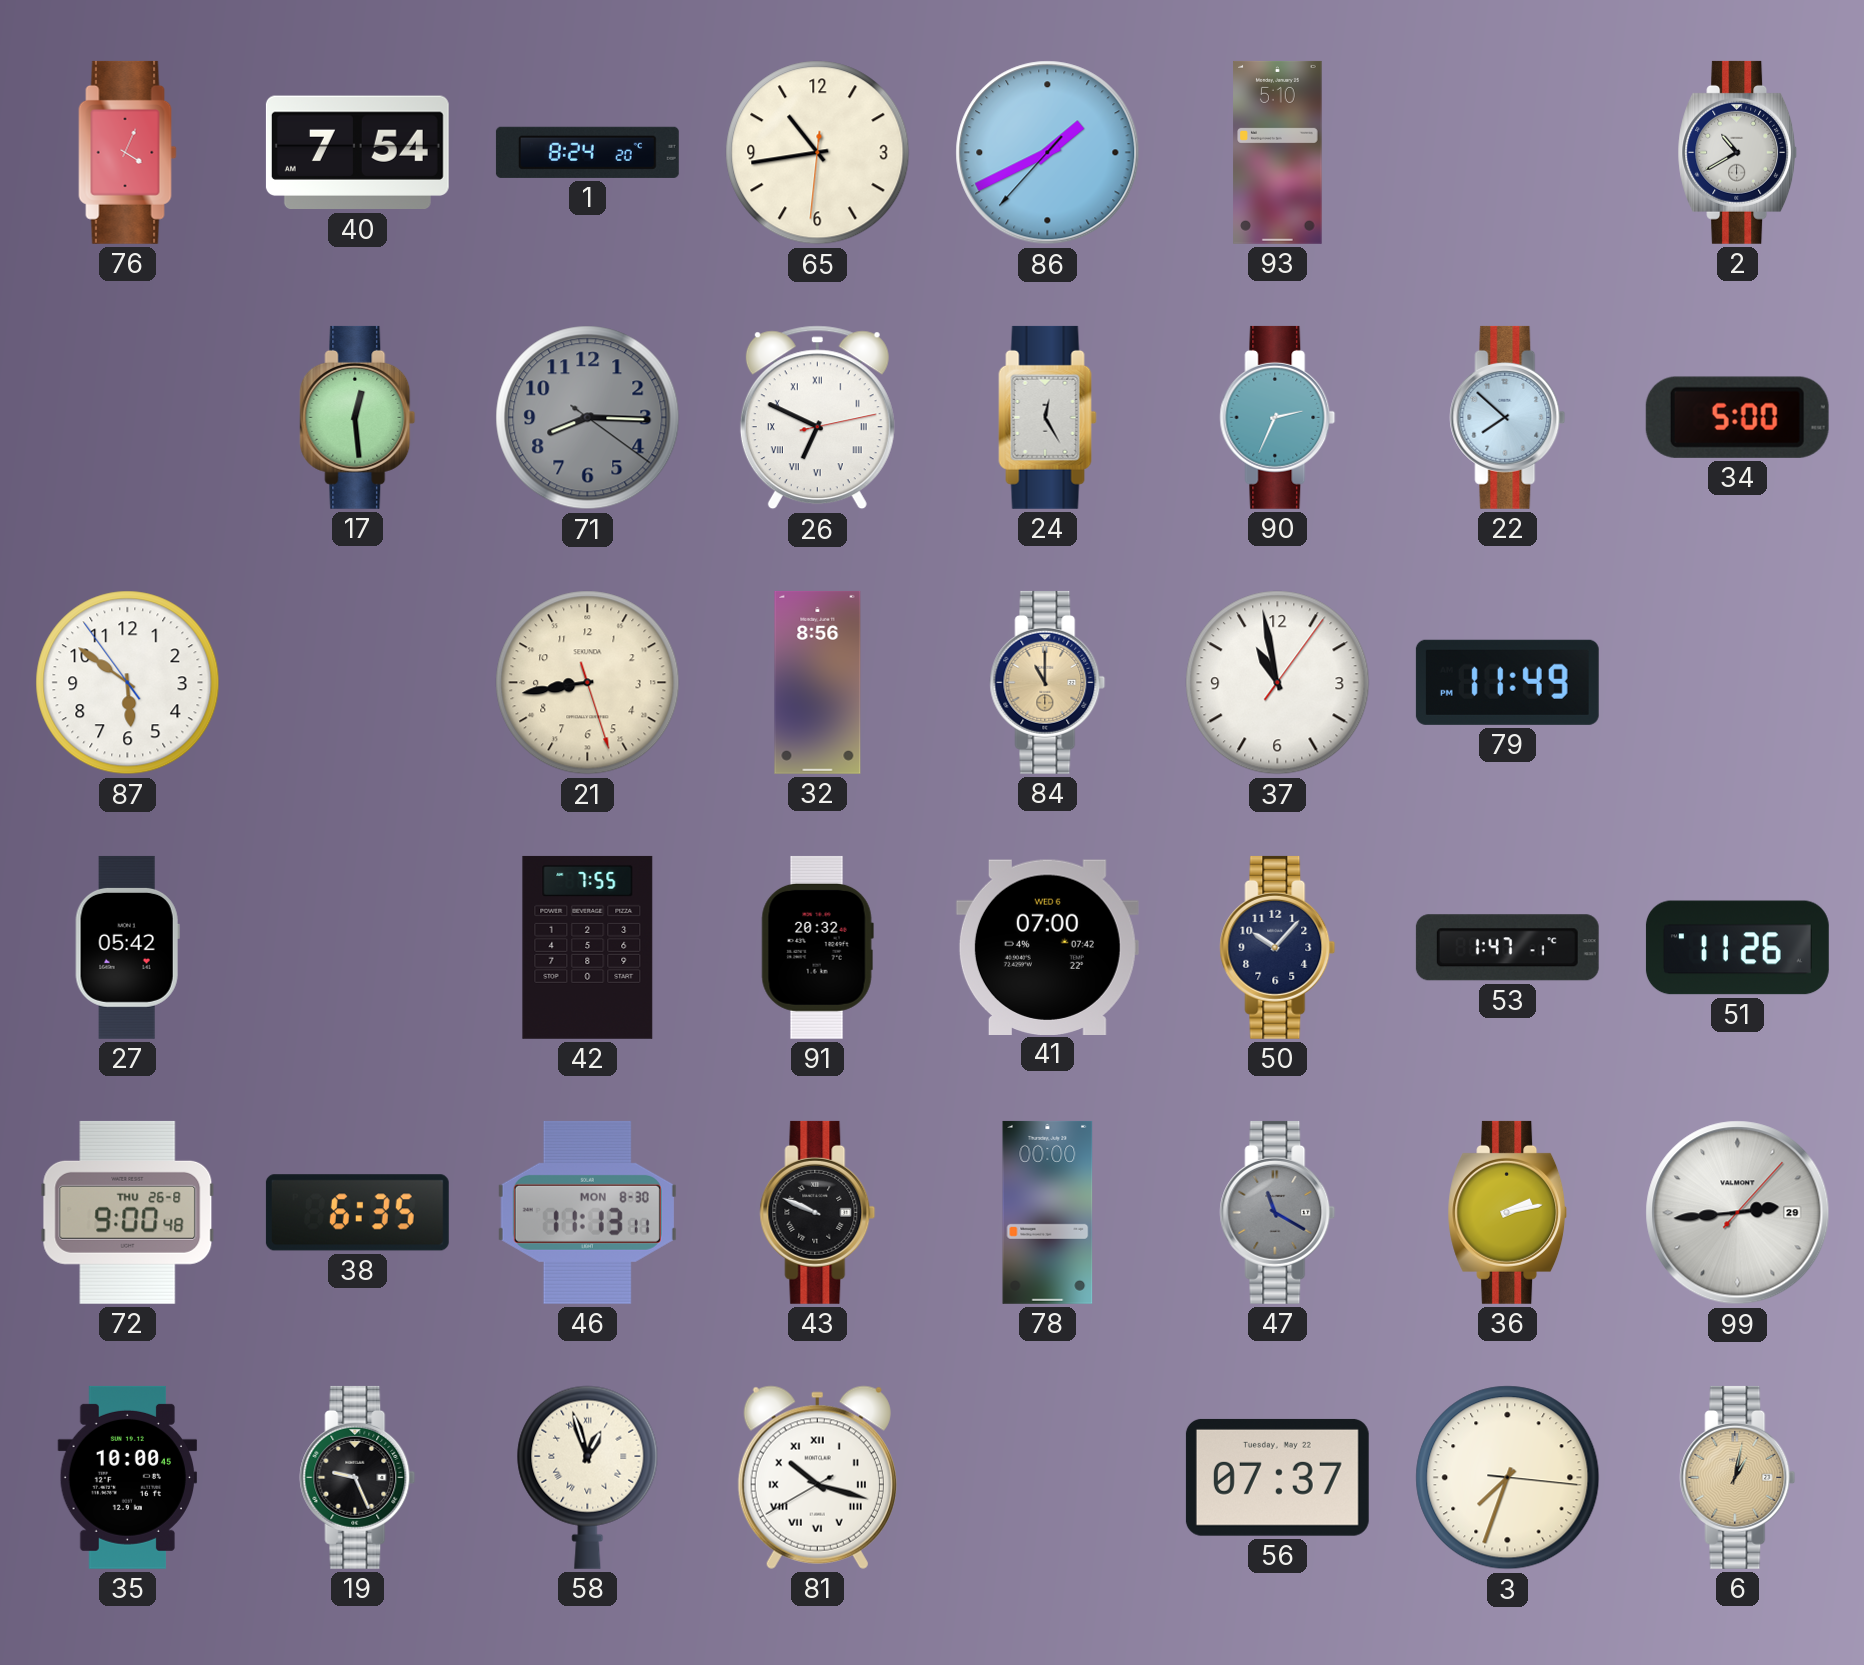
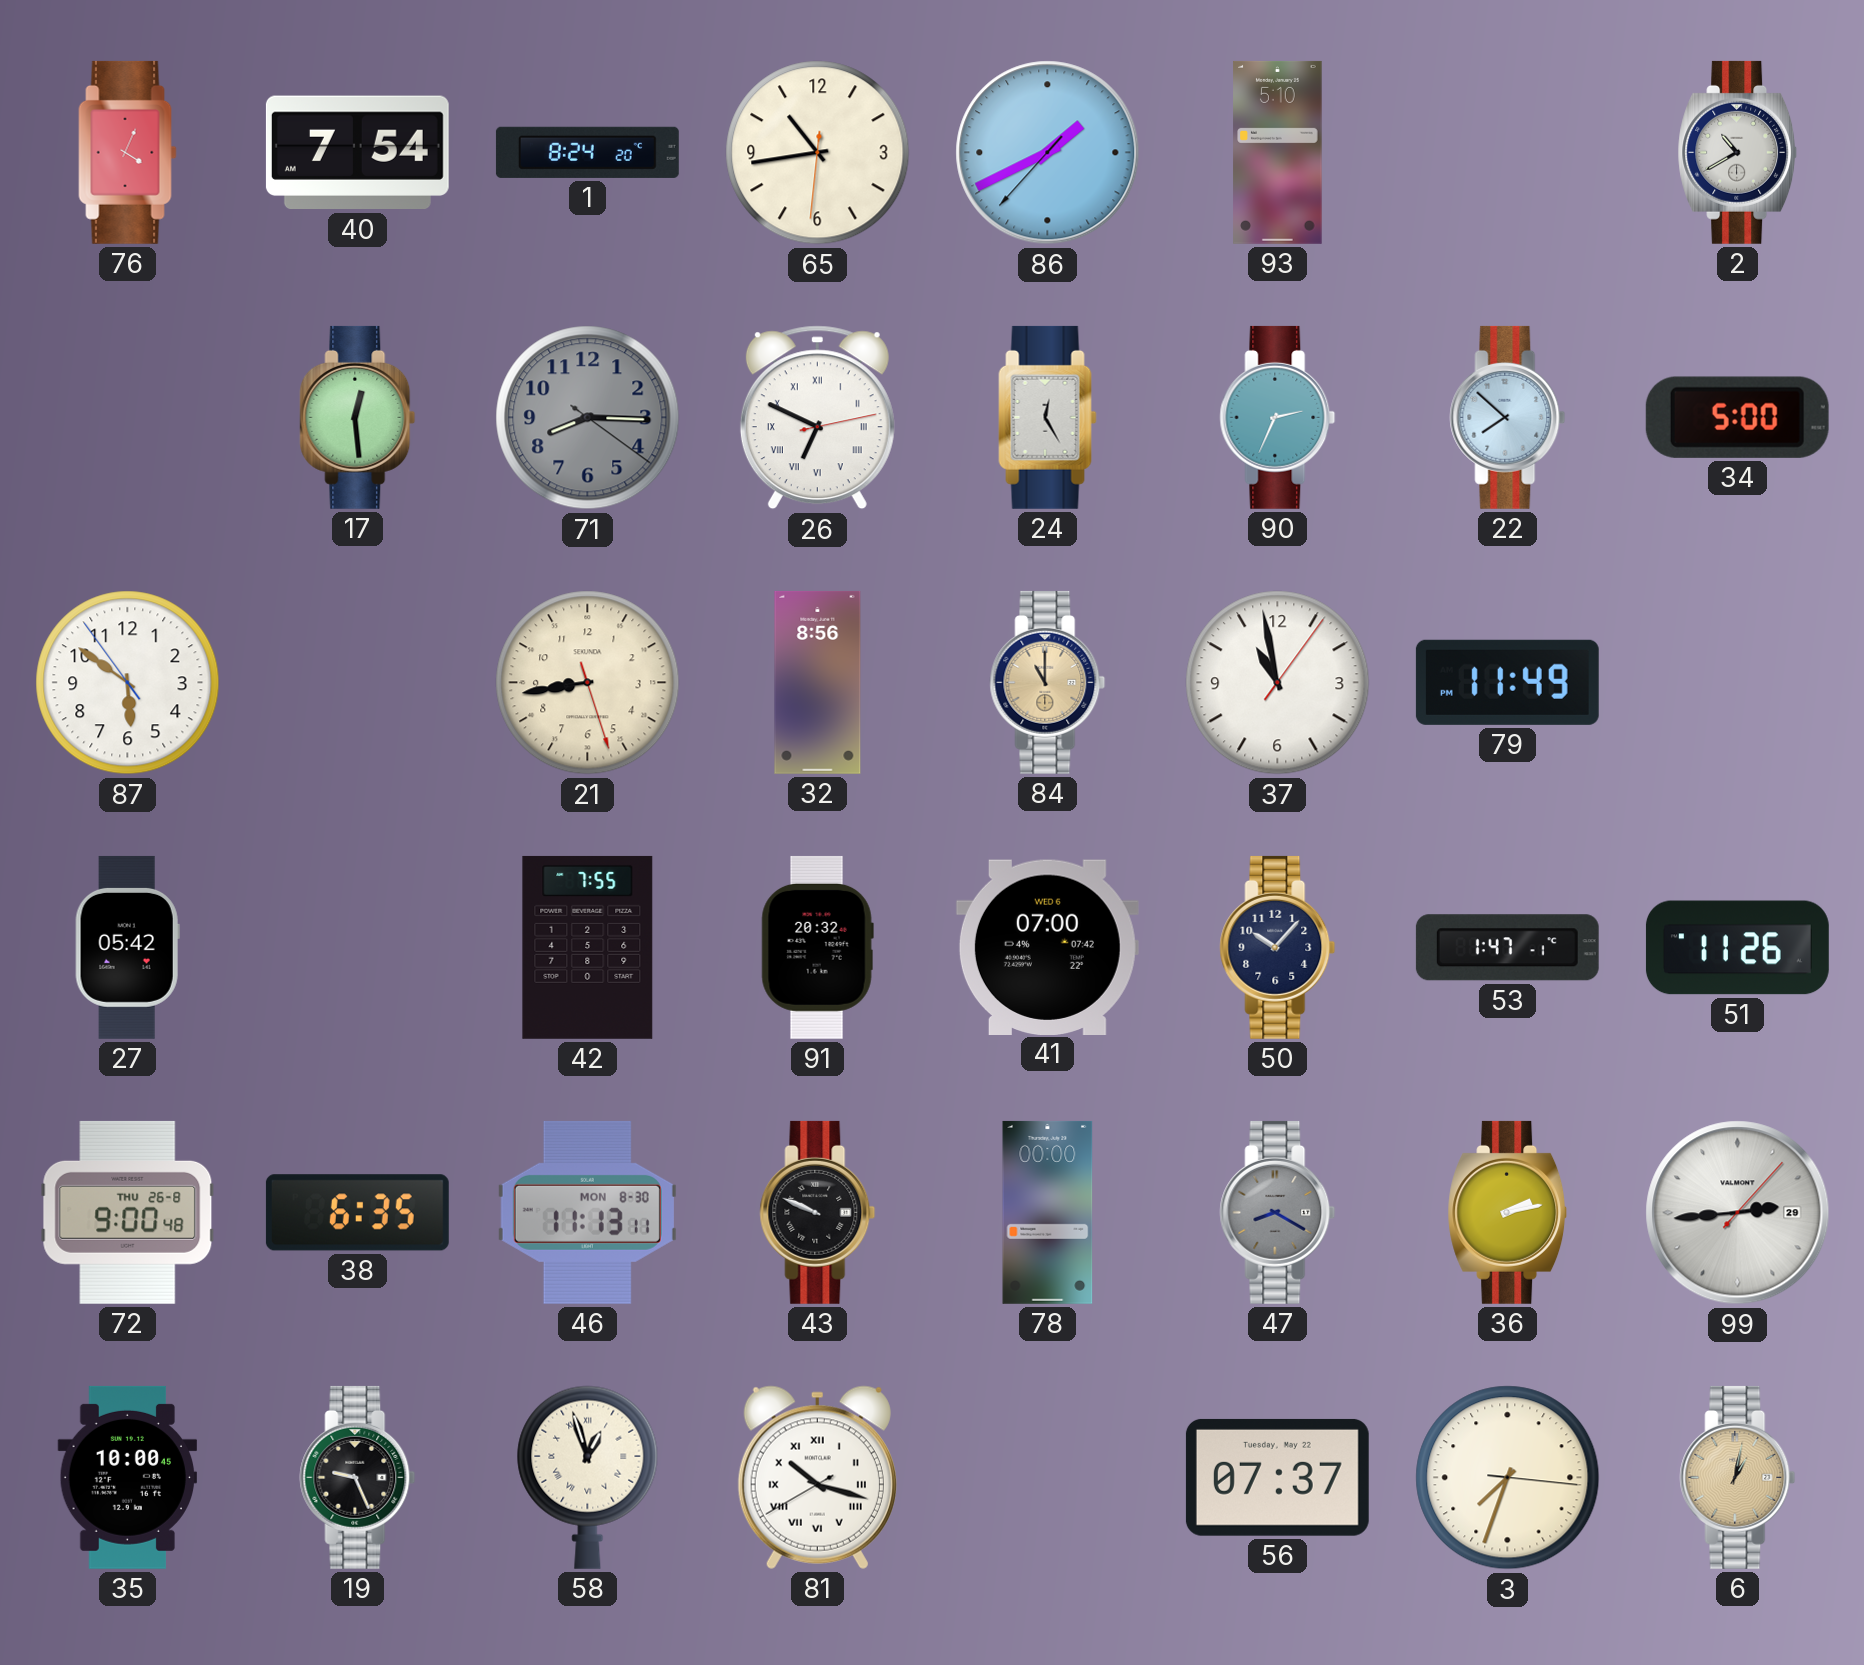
47: 11:20 -> 8:20 (1278, 1212)
